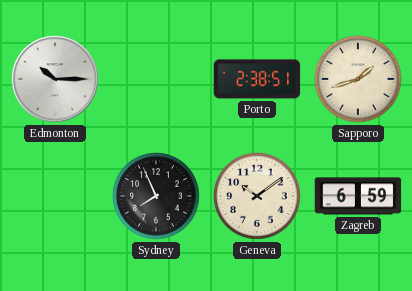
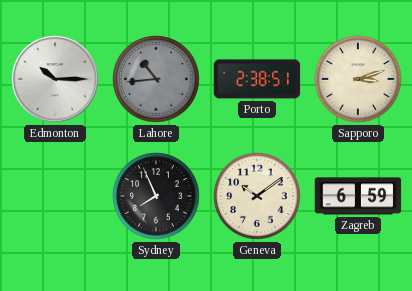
Lahore: none -> 10:44 (156, 79)
Sapporo: 1:42 -> 3:12 (358, 79)
